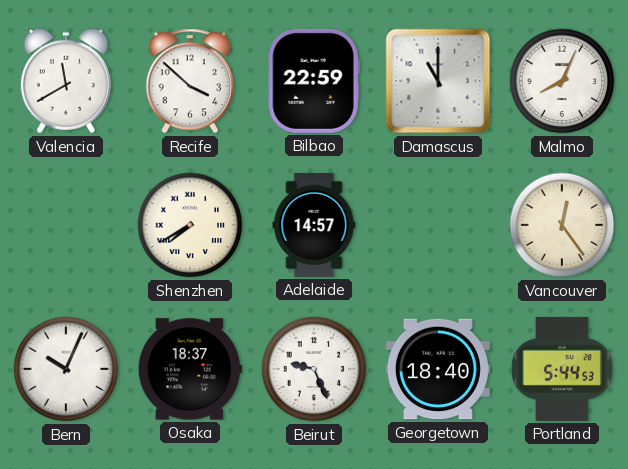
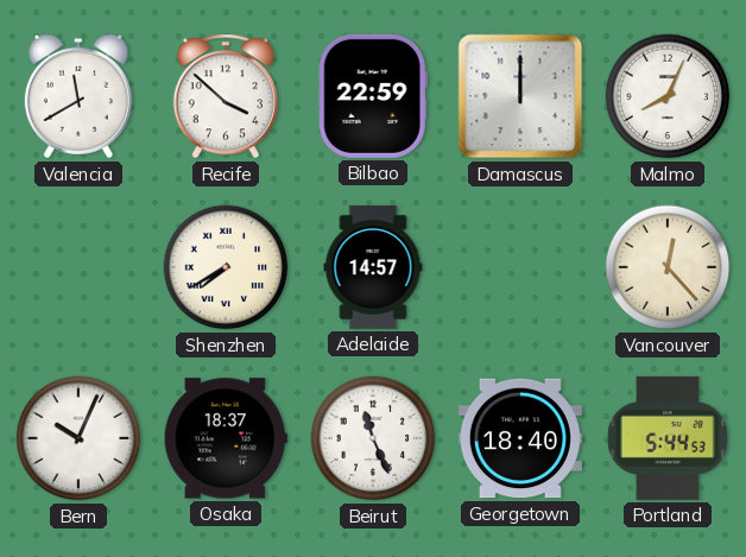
Damascus: 11:00 -> 12:00 (520, 96)
Vancouver: 12:24 -> 12:23 (668, 267)
Beirut: 9:26 -> 11:26 (373, 438)
